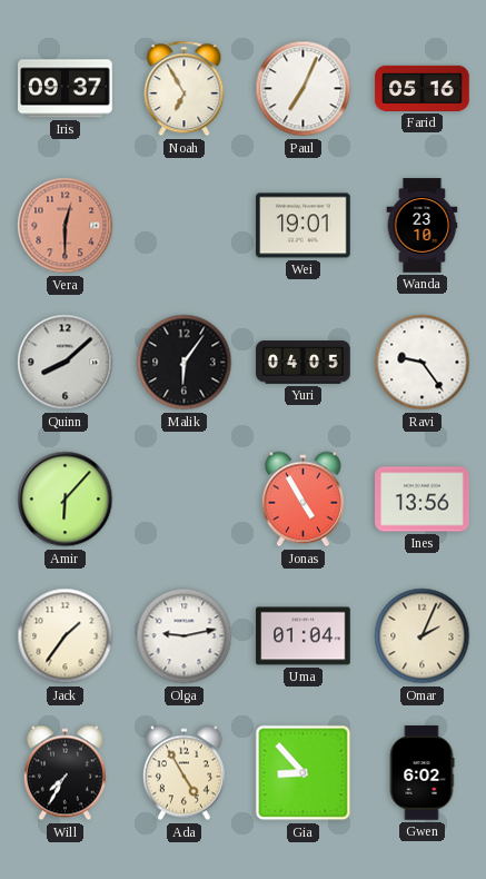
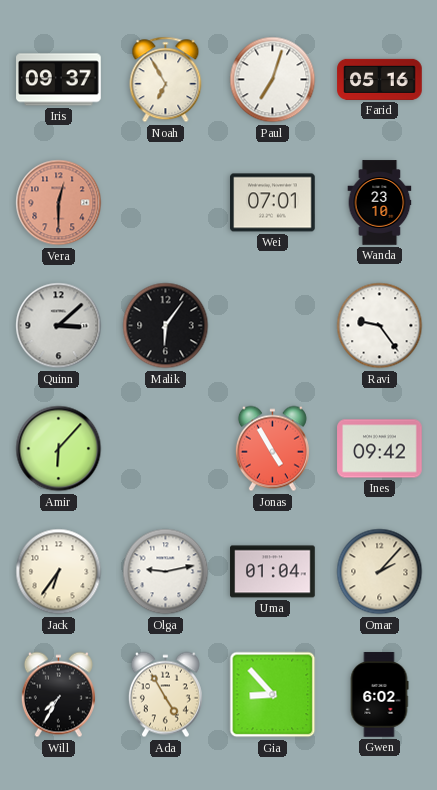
Paul: 7:04 -> 7:03 (273, 80)
Wei: 19:01 -> 07:01 (273, 203)
Quinn: 8:08 -> 3:08 (59, 326)
Yuri: 04:05 -> none (304, 363)
Ines: 13:56 -> 09:42 (380, 449)
Jack: 1:36 -> 6:36 (59, 572)
Omar: 2:04 -> 2:07 (380, 572)
